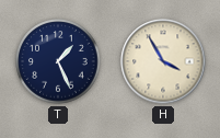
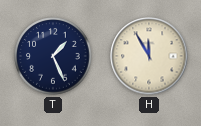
H: 3:55 -> 11:55 (149, 56)
